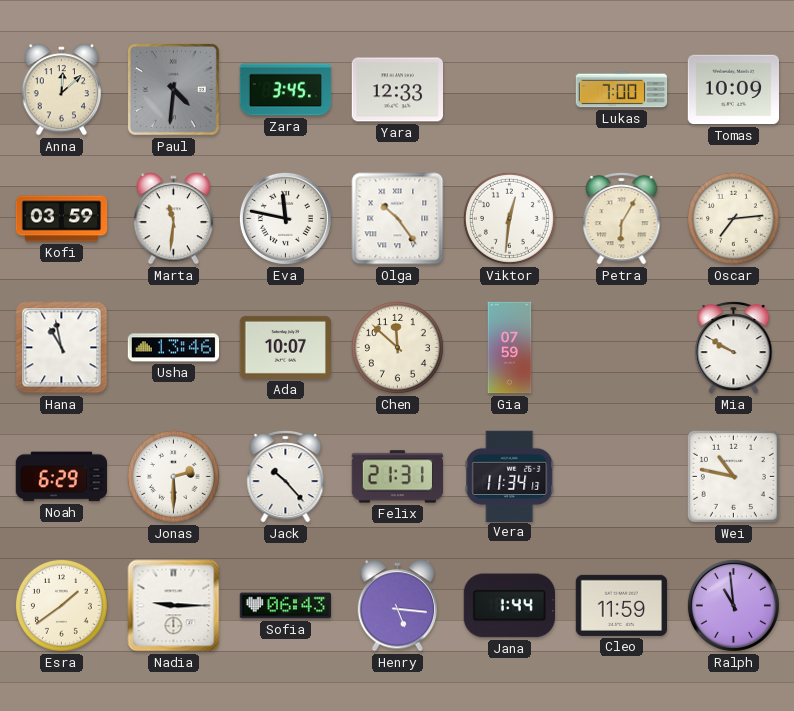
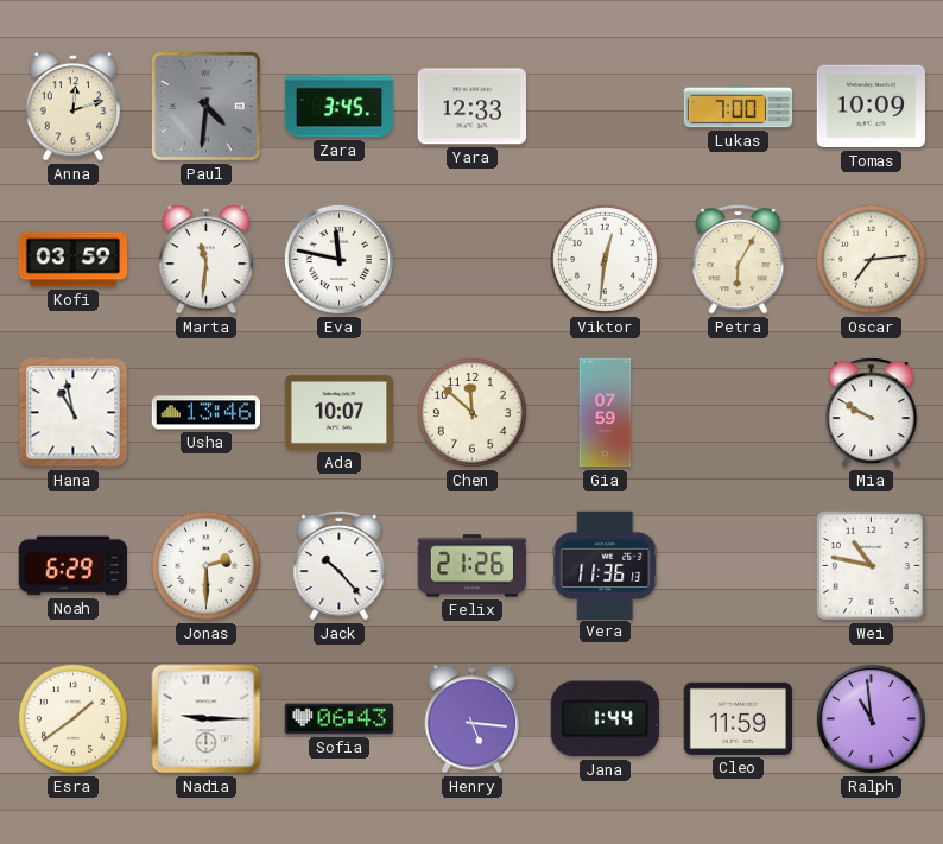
Anna: 12:08 -> 12:12 (74, 107)
Olga: 10:24 -> none (398, 219)
Felix: 21:31 -> 21:26 (471, 566)
Vera: 11:34 -> 11:36 (606, 565)
